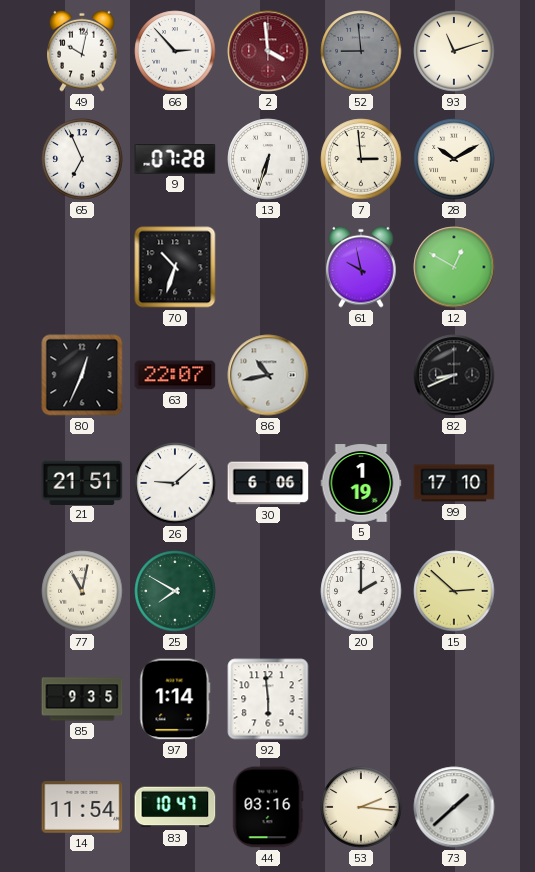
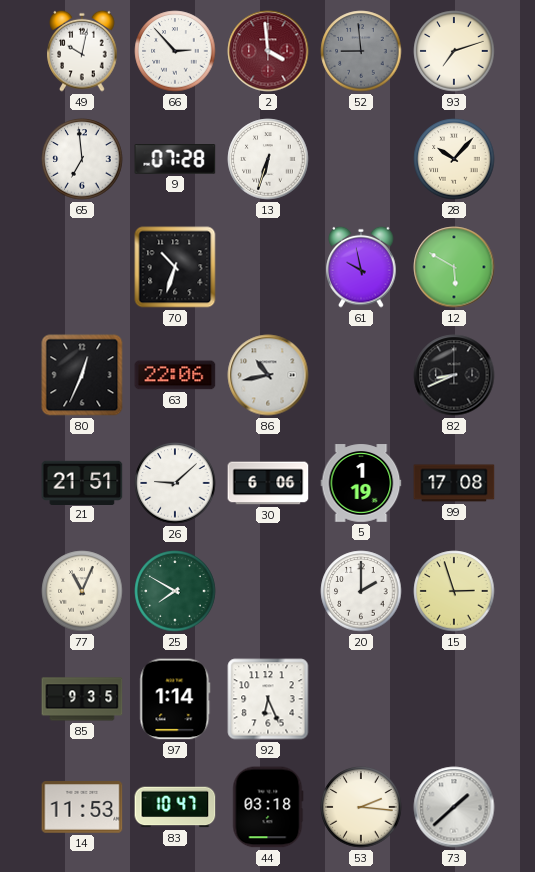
93: 11:12 -> 7:12 (454, 51)
65: 6:56 -> 6:59 (82, 159)
7: 2:59 -> none (361, 159)
28: 10:10 -> 10:07 (454, 159)
12: 12:50 -> 5:50 (454, 267)
63: 22:07 -> 22:06 (175, 375)
99: 17:10 -> 17:08 (454, 483)
77: 11:02 -> 11:04 (82, 591)
15: 2:52 -> 2:57 (454, 591)
92: 5:59 -> 6:26 (268, 699)
14: 11:54 -> 11:53 (82, 807)
44: 03:16 -> 03:18 (268, 807)
